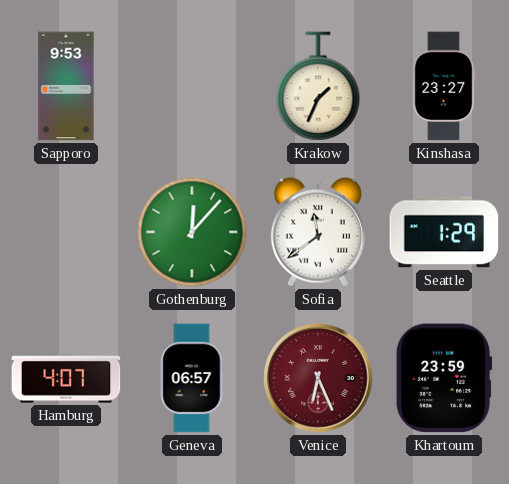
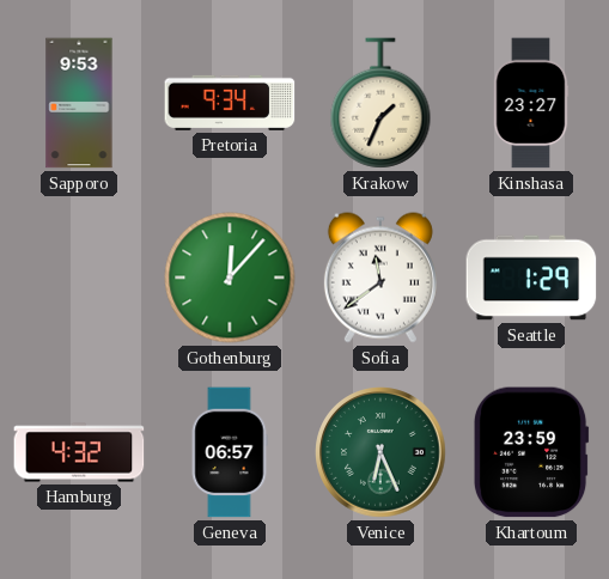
Pretoria: none -> 9:34 (230, 103)
Hamburg: 4:07 -> 4:32 (79, 452)
Venice dial: burgundy -> green (380, 452)
